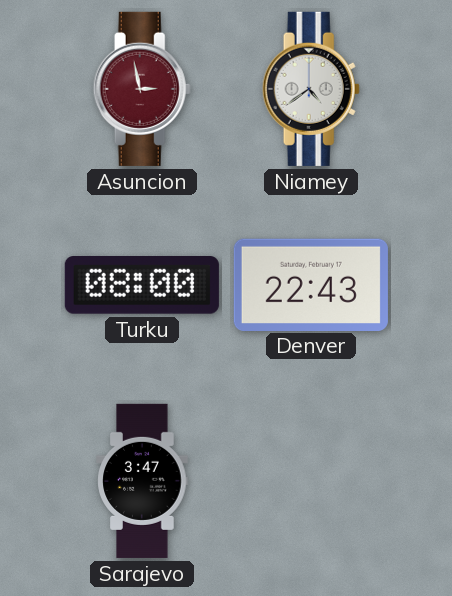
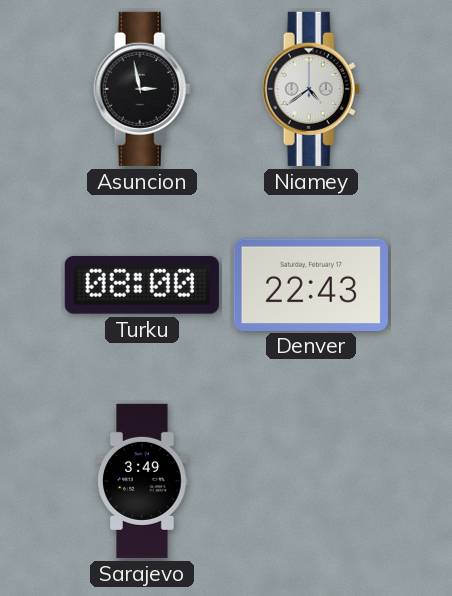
Asuncion dial: burgundy -> black (142, 89)
Sarajevo: 3:47 -> 3:49 (142, 481)
